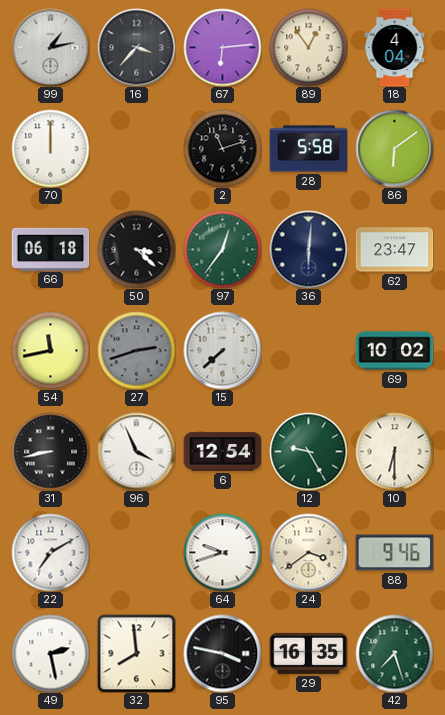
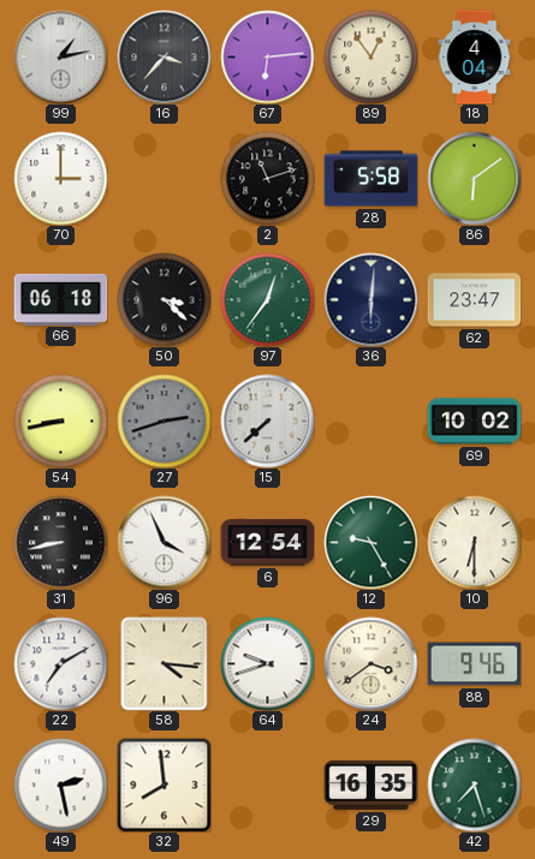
70: 12:00 -> 3:00 (60, 178)
54: 11:43 -> 8:43 (60, 420)
58: none -> 4:16 (165, 663)
95: 3:47 -> none (222, 653)
